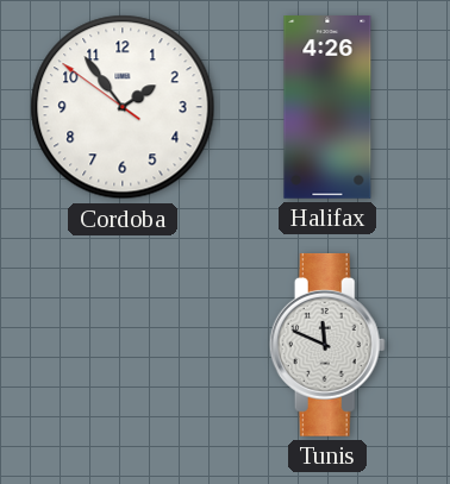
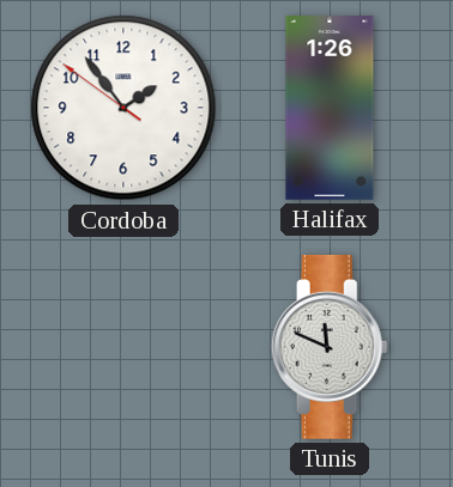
Halifax: 4:26 -> 1:26 (330, 109)
